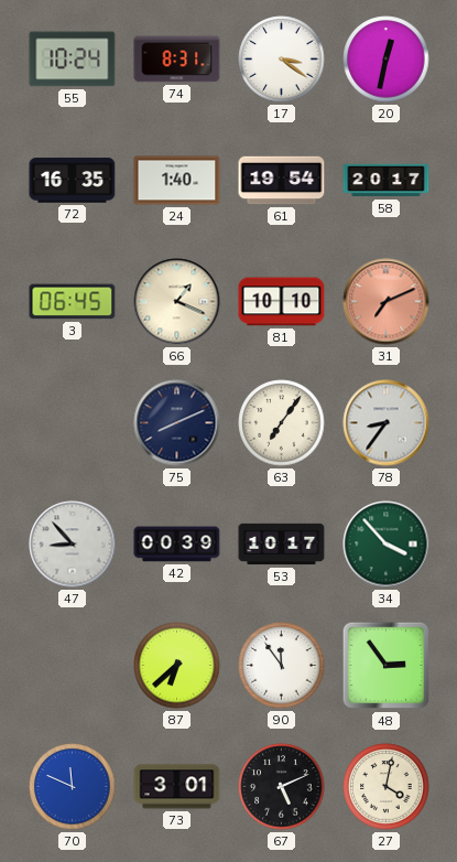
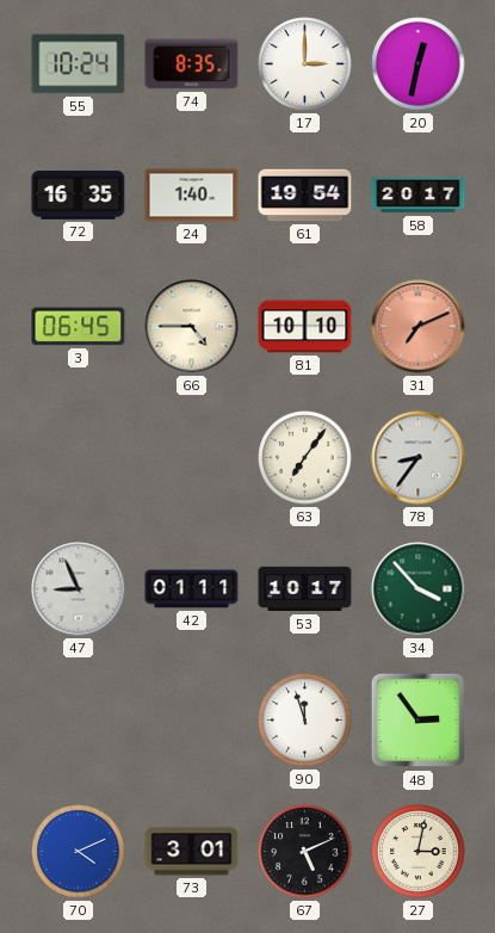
74: 8:31 -> 8:35 (192, 64)
17: 3:21 -> 3:00 (305, 64)
66: 1:19 -> 4:45 (192, 327)
75: 8:11 -> none (177, 423)
47: 8:53 -> 8:56 (79, 589)
42: 00:39 -> 01:11 (192, 589)
87: 6:38 -> none (177, 666)
90: 11:54 -> 11:57 (305, 721)
70: 11:49 -> 4:11 (79, 852)
27: 4:02 -> 3:02 (419, 852)
